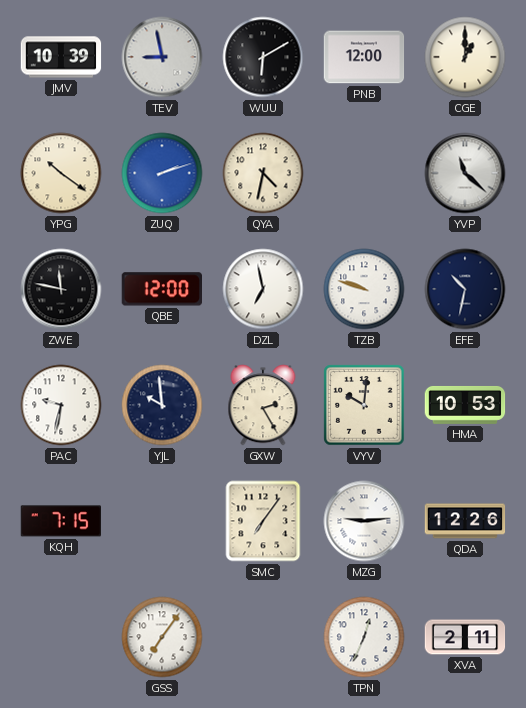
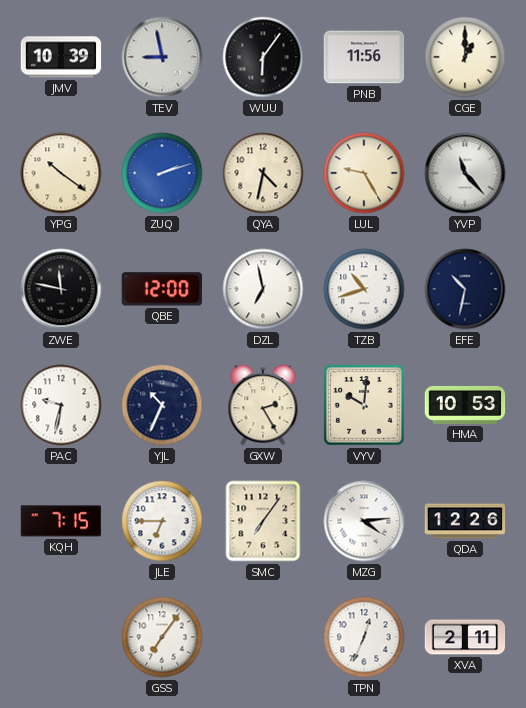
WUU: 6:10 -> 6:06 (263, 57)
PNB: 12:00 -> 11:56 (364, 57)
LUL: none -> 9:25 (364, 173)
YVP: 11:22 -> 11:23 (465, 173)
TZB: 9:48 -> 10:42 (364, 289)
YJL: 9:59 -> 10:34 (162, 405)
JLE: none -> 6:45 (162, 521)
MZG: 9:14 -> 4:14 (364, 521)
